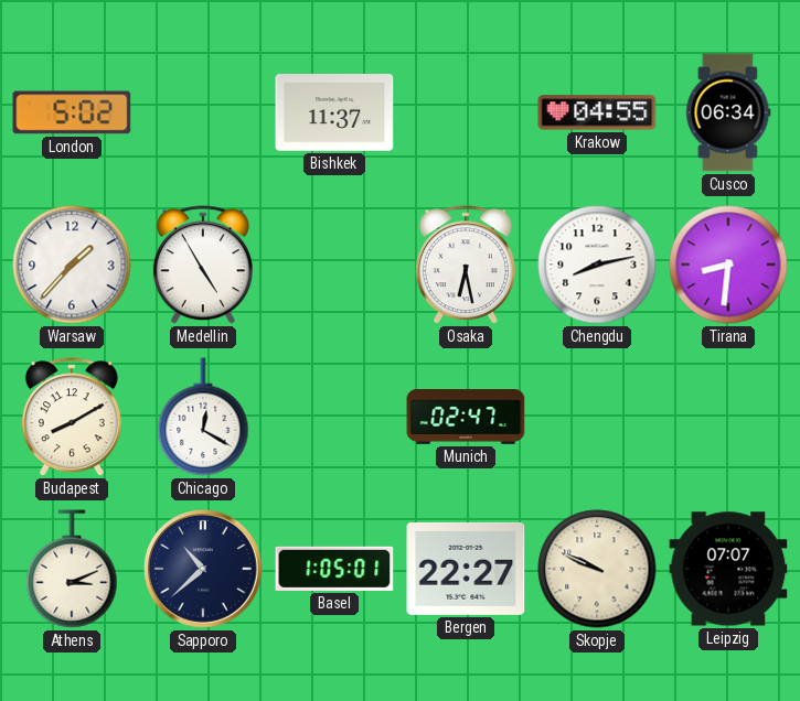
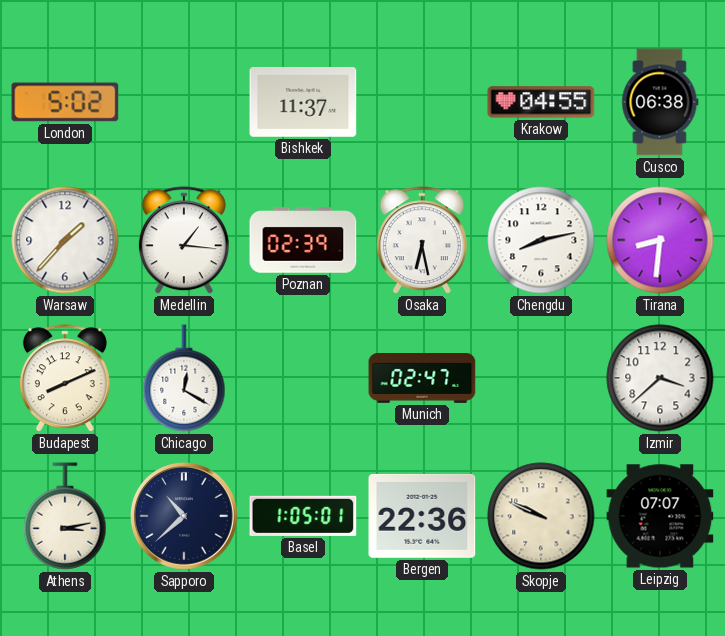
Cusco: 06:34 -> 06:38 (660, 102)
Medellin: 4:55 -> 1:16 (184, 241)
Poznan: none -> 02:39 (303, 240)
Budapest: 8:10 -> 8:11 (65, 379)
Izmir: none -> 3:38 (660, 378)
Athens: 3:11 -> 3:13 (65, 516)
Bergen: 22:27 -> 22:36 (422, 516)
